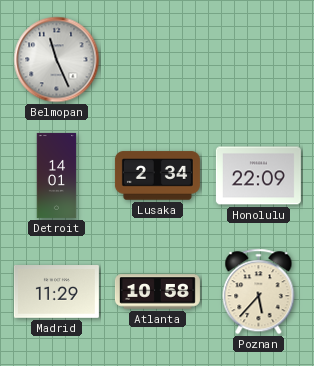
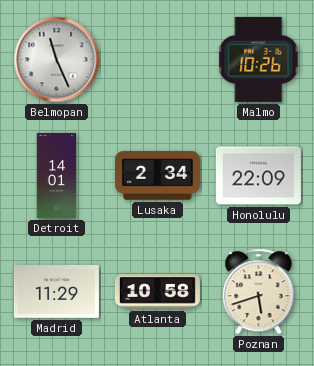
Malmo: none -> 10:26 (259, 59)
Poznan: 5:37 -> 5:42 (259, 292)
